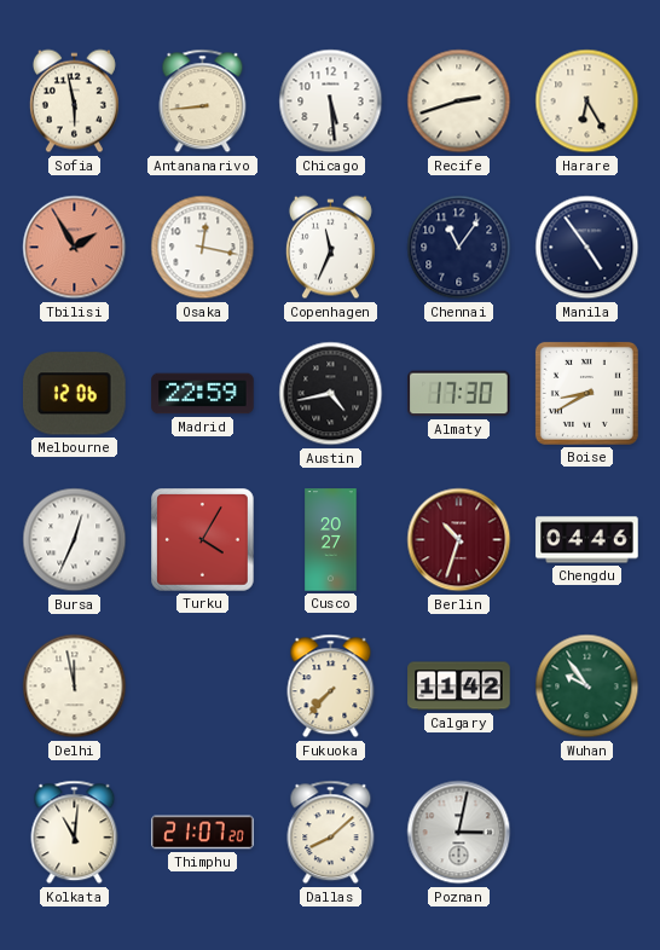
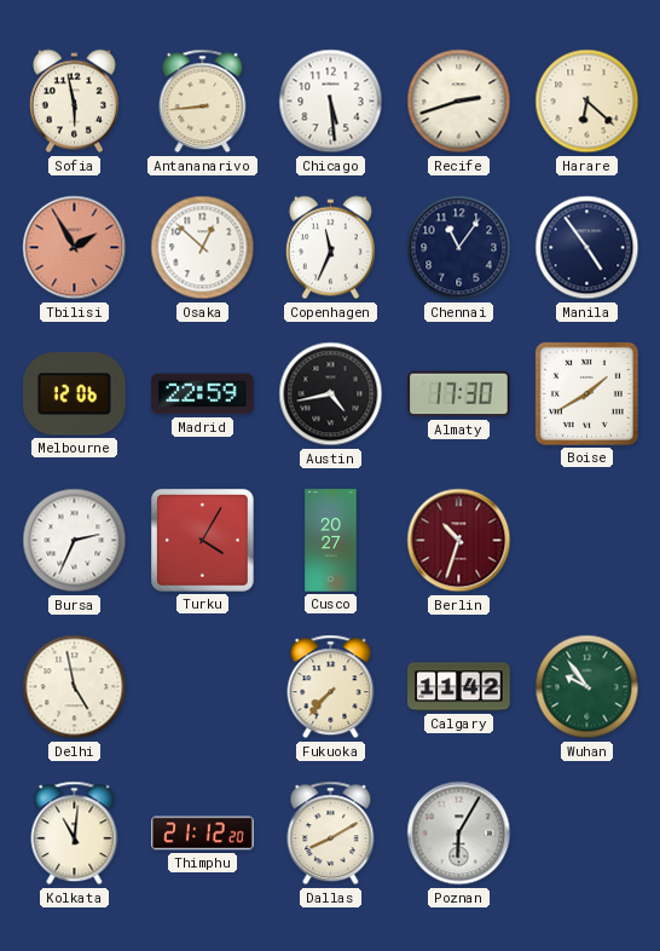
Harare: 6:25 -> 6:22 (587, 102)
Osaka: 12:17 -> 12:52 (203, 248)
Boise: 8:40 -> 1:40 (586, 393)
Bursa: 12:34 -> 2:34 (75, 541)
Chengdu: 04:46 -> none (587, 540)
Delhi: 11:58 -> 4:58 (75, 687)
Thimphu: 21:07 -> 21:12 (203, 834)
Dallas: 8:08 -> 8:10 (331, 834)
Poznan: 3:02 -> 6:05 (459, 834)
